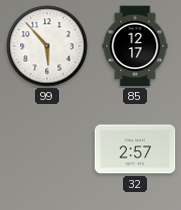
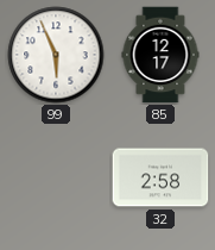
99: 5:53 -> 5:56 (56, 55)
32: 2:57 -> 2:58 (160, 177)
